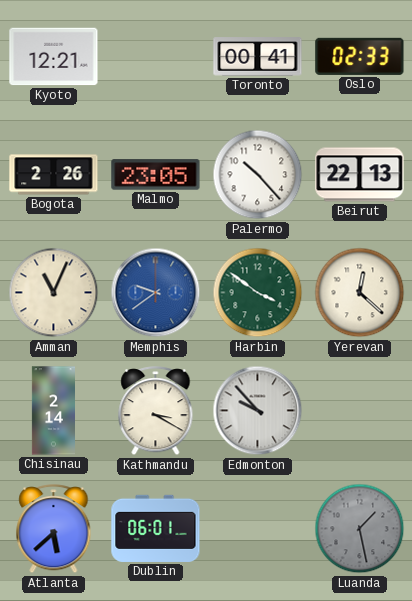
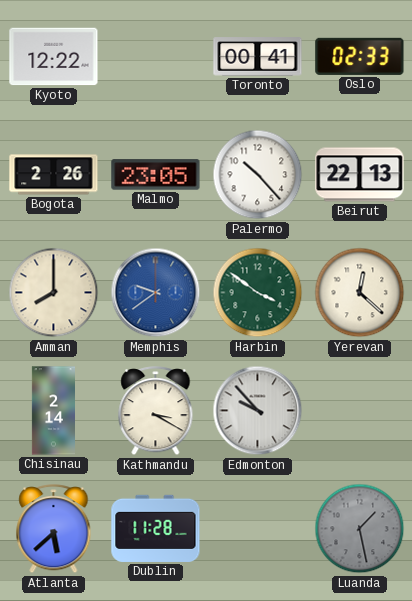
Kyoto: 12:21 -> 12:22 (54, 57)
Amman: 11:04 -> 8:00 (54, 293)
Dublin: 06:01 -> 11:28 (156, 528)
